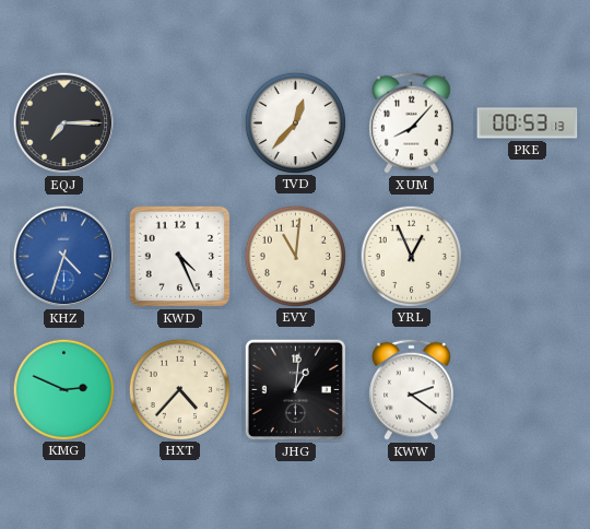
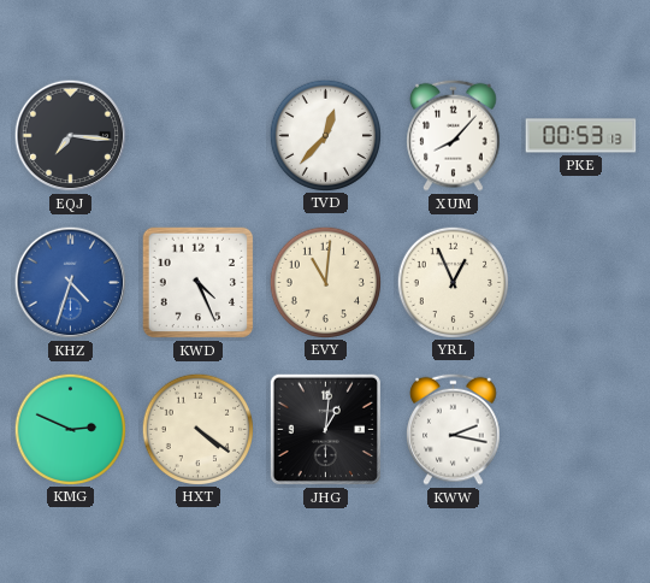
EQJ: 7:15 -> 7:16 (71, 136)
HXT: 4:37 -> 4:21 (197, 429)
KWW: 2:21 -> 2:17 (454, 429)
